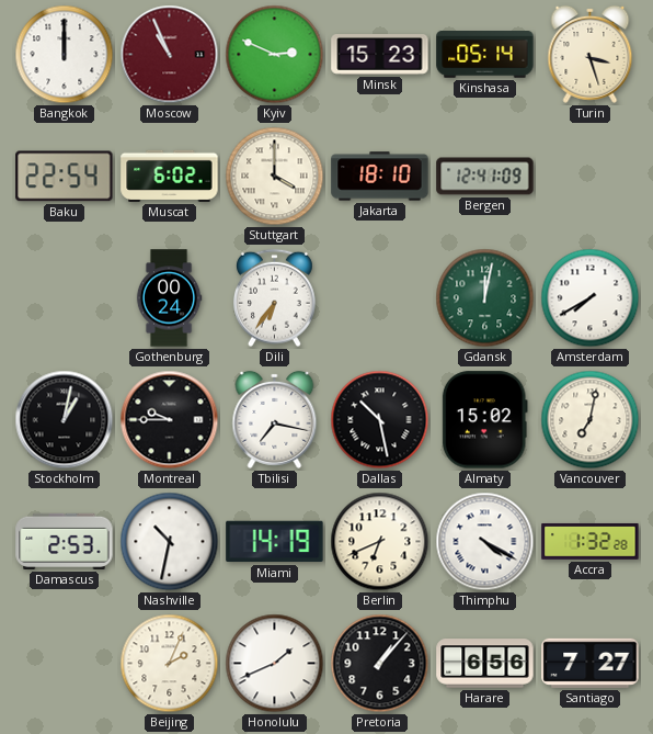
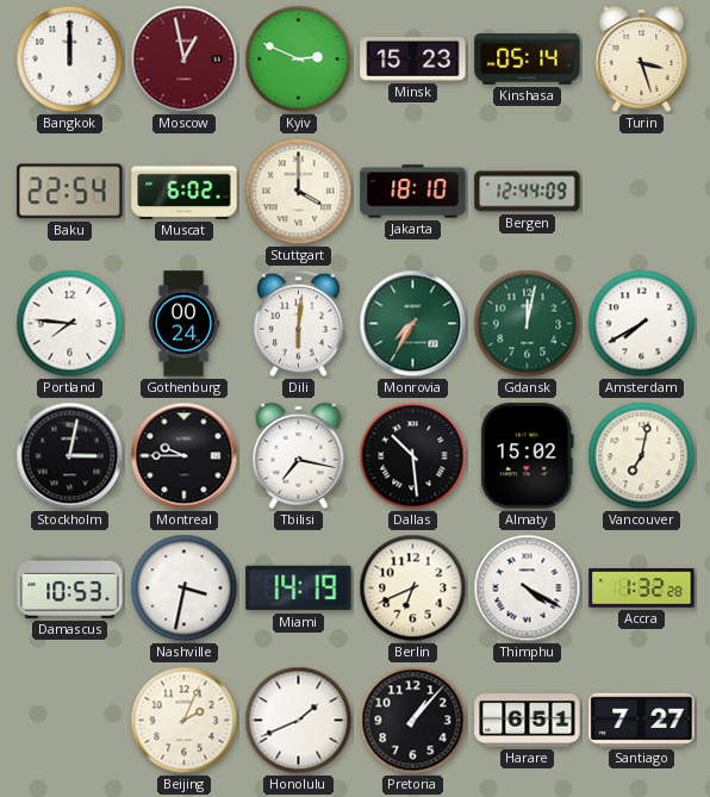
Moscow: 10:56 -> 12:58 (185, 60)
Bergen: 12:41 -> 12:44 (528, 192)
Portland: none -> 7:46 (70, 324)
Dili: 6:36 -> 6:01 (299, 324)
Monrovia: none -> 7:35 (413, 324)
Stockholm: 1:02 -> 3:02 (70, 456)
Dallas: 10:28 -> 10:29 (413, 456)
Damascus: 2:53 -> 10:53 (70, 587)
Nashville: 10:32 -> 3:32 (185, 589)
Harare: 6:56 -> 6:51 (528, 721)
